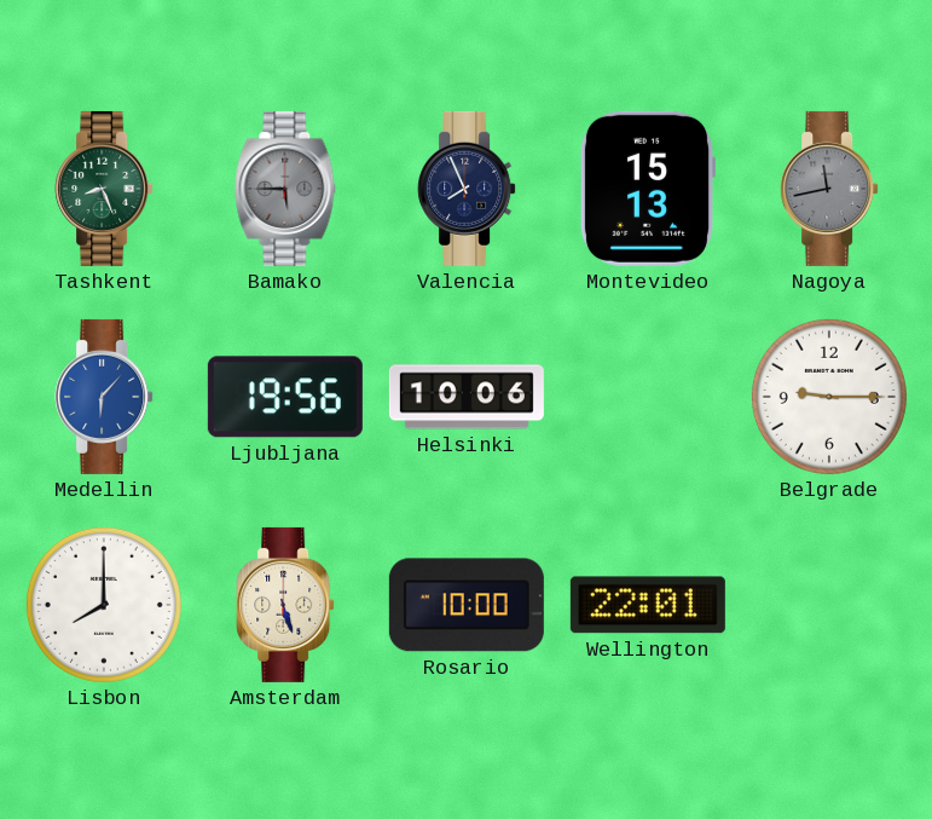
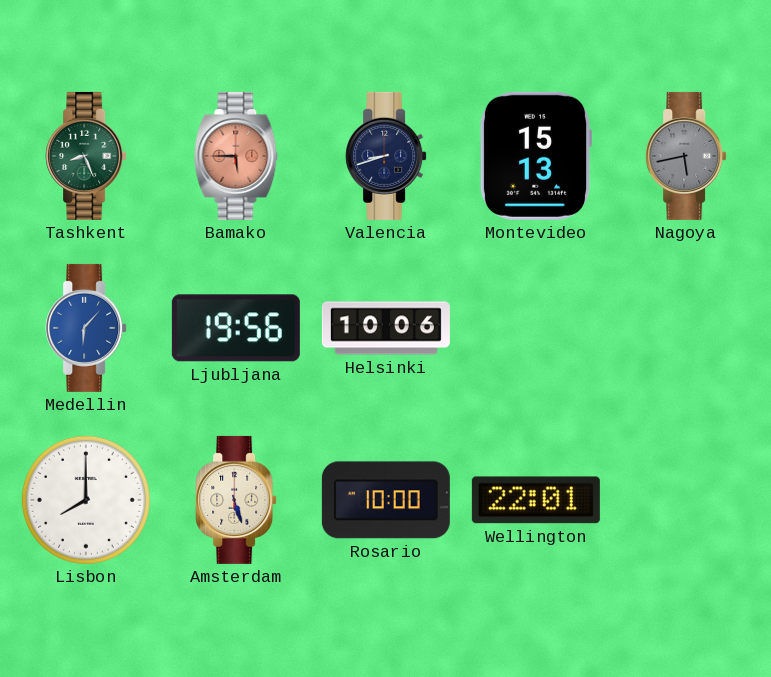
Bamako dial: grey -> salmon (236, 156)
Valencia: 7:56 -> 8:42 (386, 156)
Nagoya: 11:43 -> 5:43 (686, 156)
Belgrade: 9:15 -> none (829, 397)
